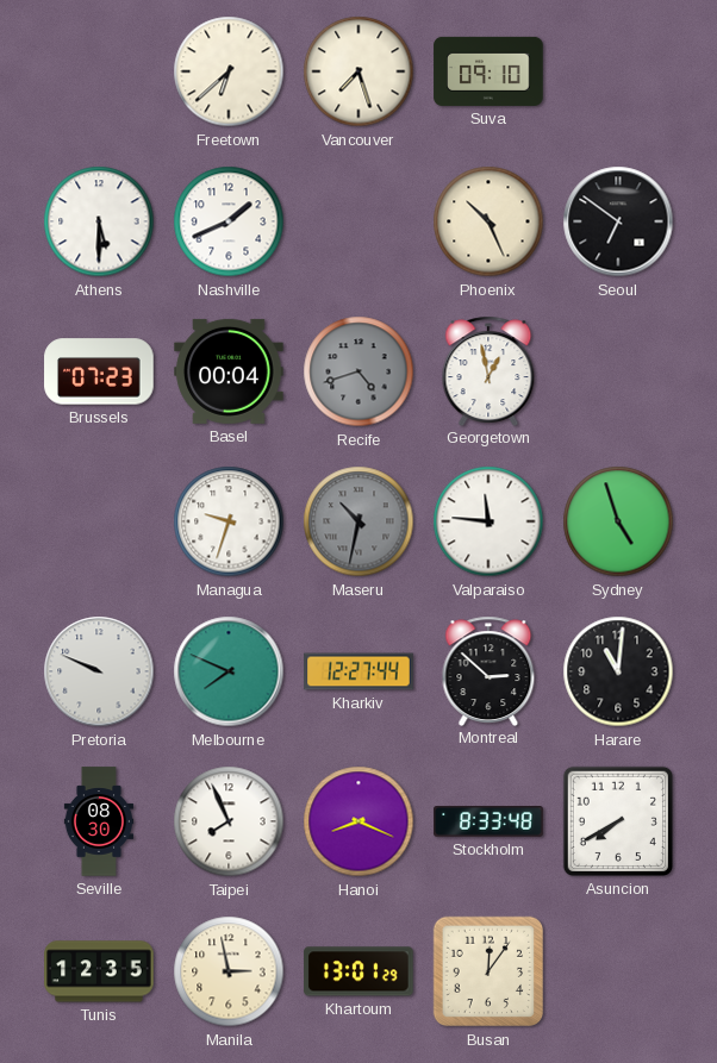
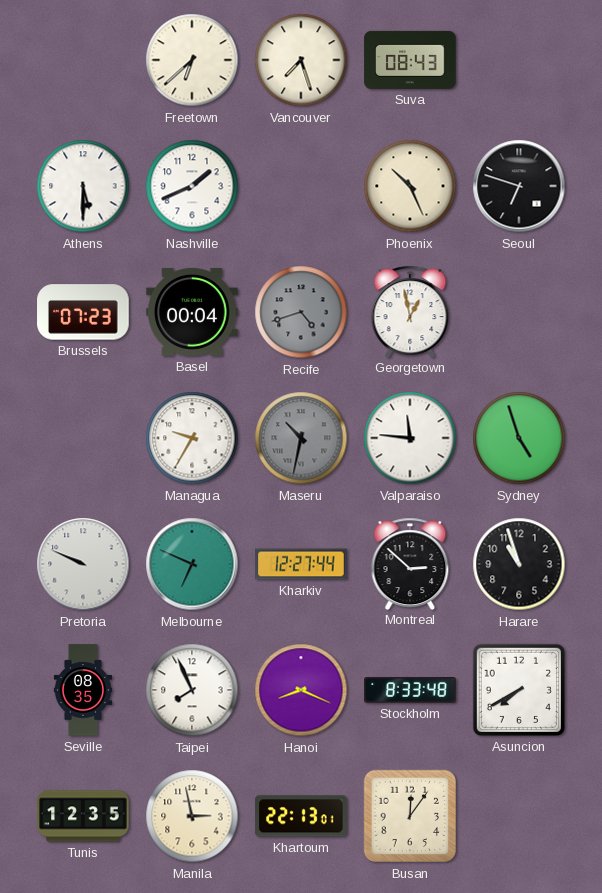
Suva: 09:10 -> 08:43 (410, 60)
Seoul: 6:51 -> 6:48 (519, 186)
Managua: 9:33 -> 9:35 (192, 438)
Melbourne: 7:49 -> 6:49 (192, 564)
Harare: 11:01 -> 10:57 (519, 564)
Seville: 08:30 -> 08:35 (82, 690)
Khartoum: 13:01 -> 22:13 (301, 816)
